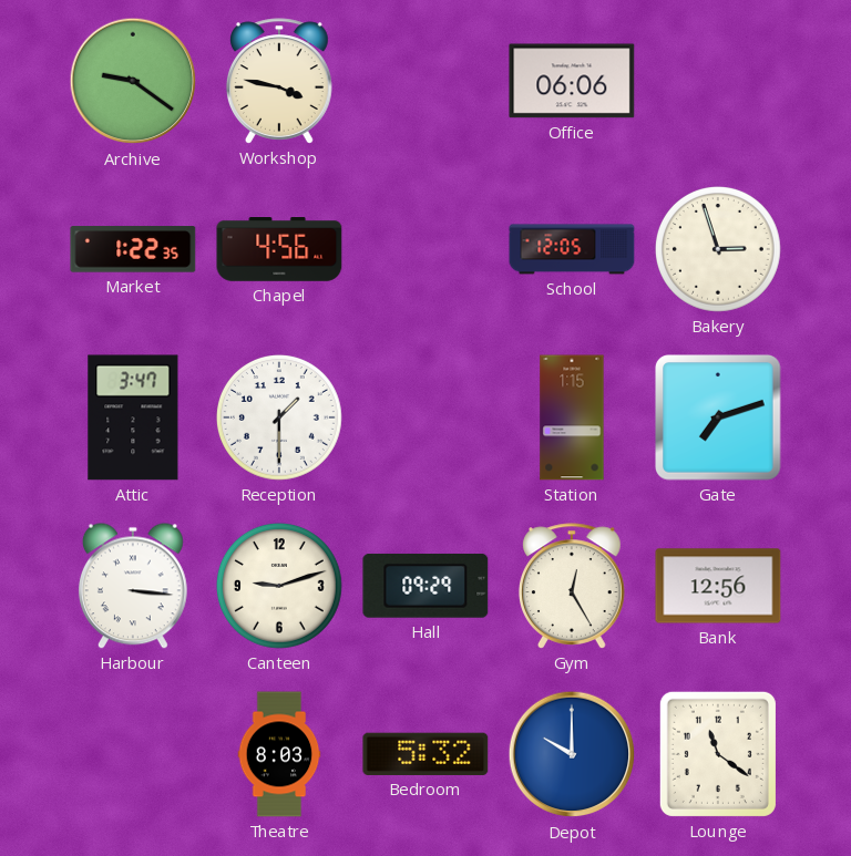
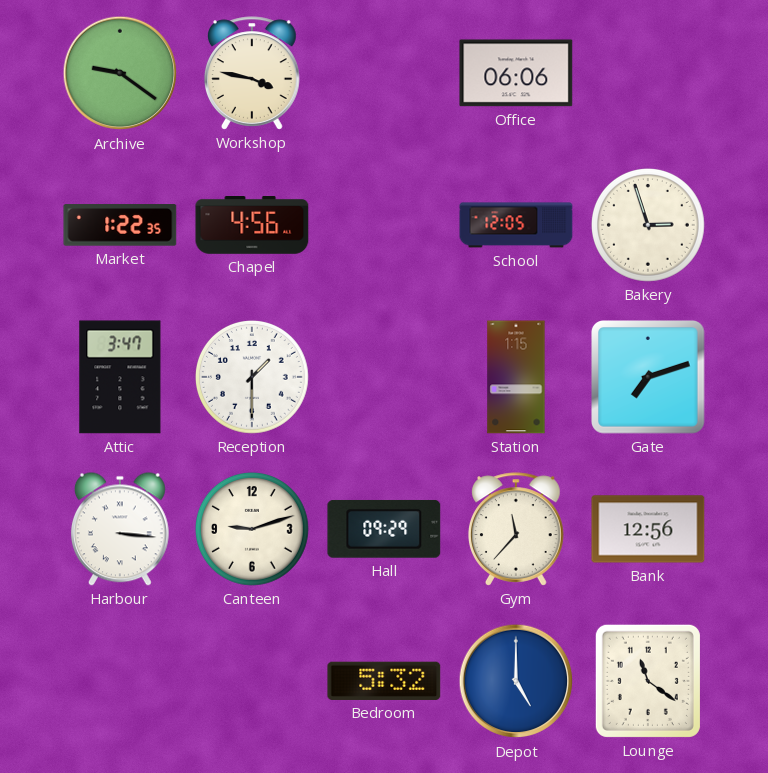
Gym: 12:25 -> 11:37 (516, 529)
Theatre: 8:03 -> none (279, 754)
Depot: 10:00 -> 5:00 (516, 681)
